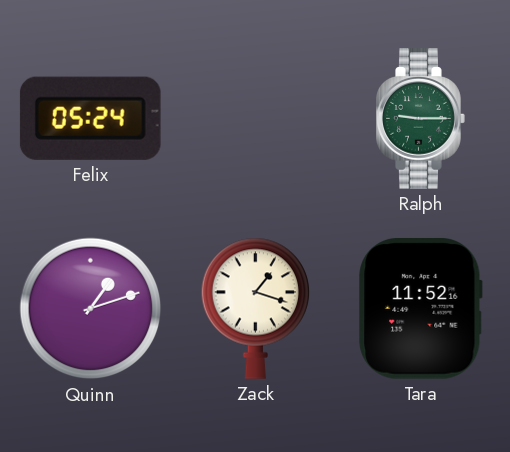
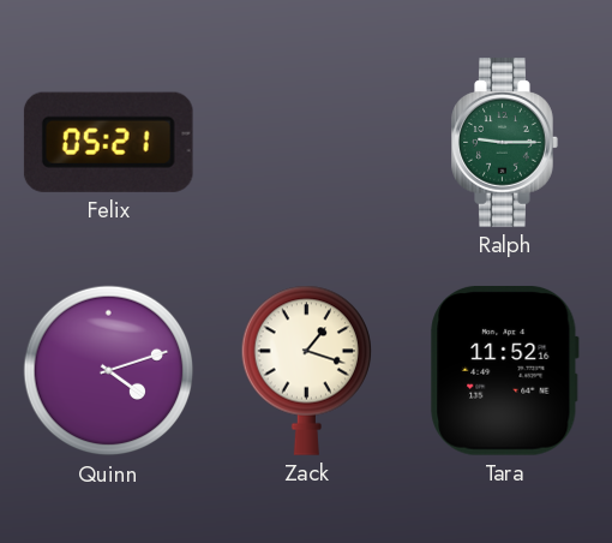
Felix: 05:24 -> 05:21 (108, 142)
Quinn: 1:12 -> 4:12 (109, 371)
